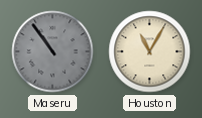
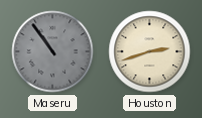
Houston: 11:05 -> 2:42 (150, 52)
